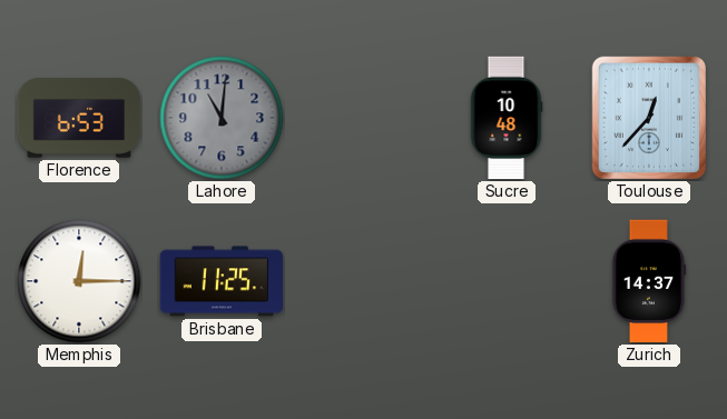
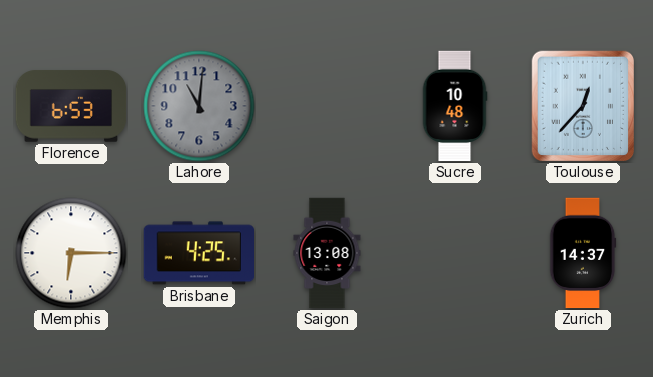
Memphis: 12:15 -> 6:15 (71, 253)
Brisbane: 11:25 -> 4:25 (198, 253)
Saigon: none -> 13:08 (327, 253)
